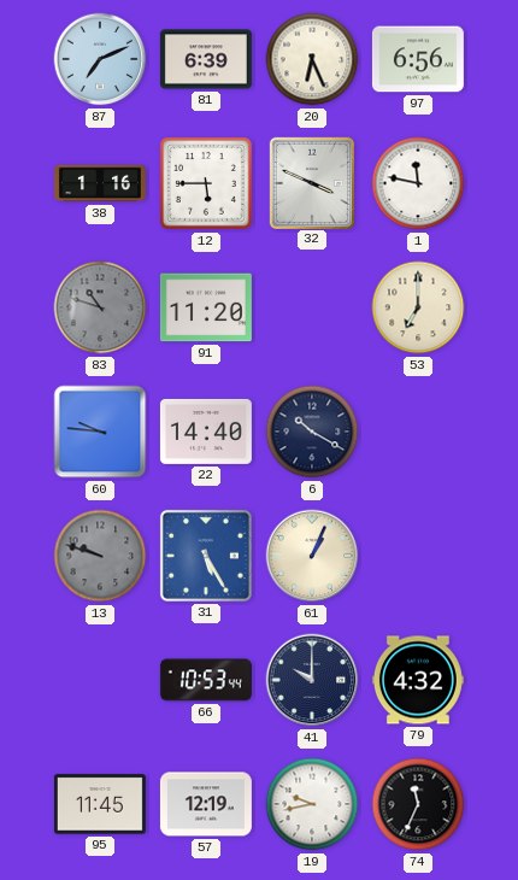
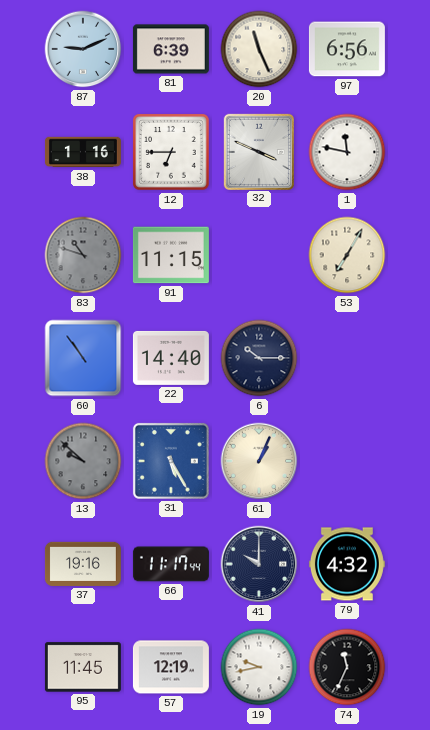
87: 7:11 -> 9:11 (83, 49)
20: 6:26 -> 11:26 (259, 49)
12: 5:45 -> 6:45 (172, 153)
91: 11:20 -> 11:15 (171, 255)
53: 7:00 -> 7:05 (347, 255)
60: 9:46 -> 10:54 (83, 358)
6: 10:20 -> 10:15 (259, 358)
13: 9:48 -> 9:52 (83, 461)
37: none -> 19:16 (83, 564)
66: 10:53 -> 11:17 (171, 564)
